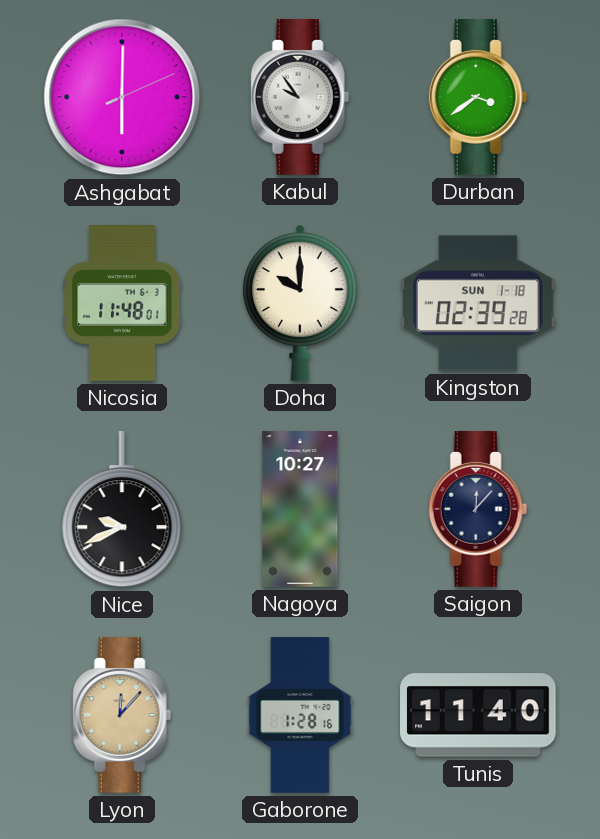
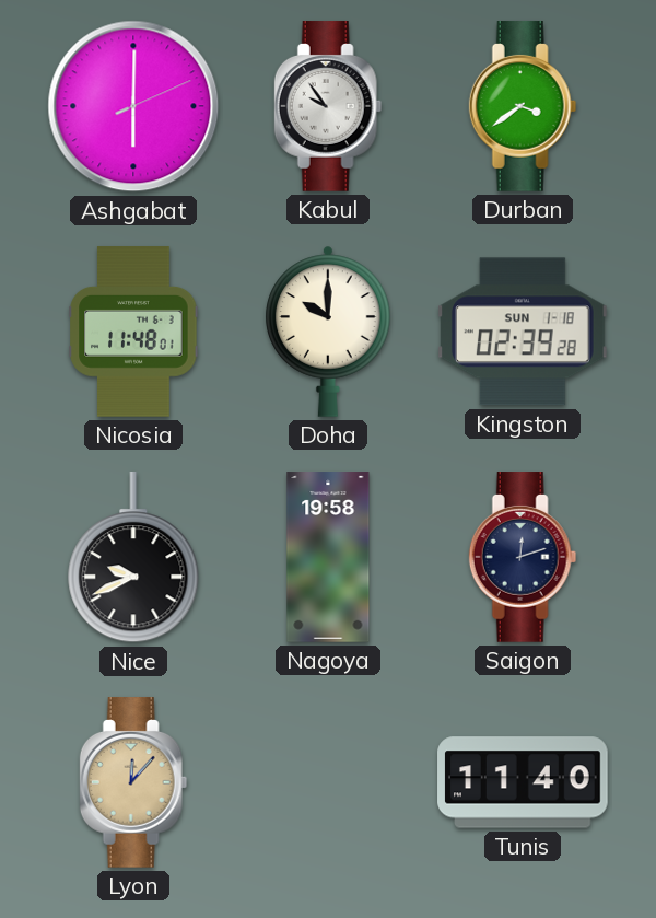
Nagoya: 10:27 -> 19:58 (328, 557)
Saigon: 12:07 -> 12:12 (523, 557)
Gaborone: 1:28 -> none (300, 715)
